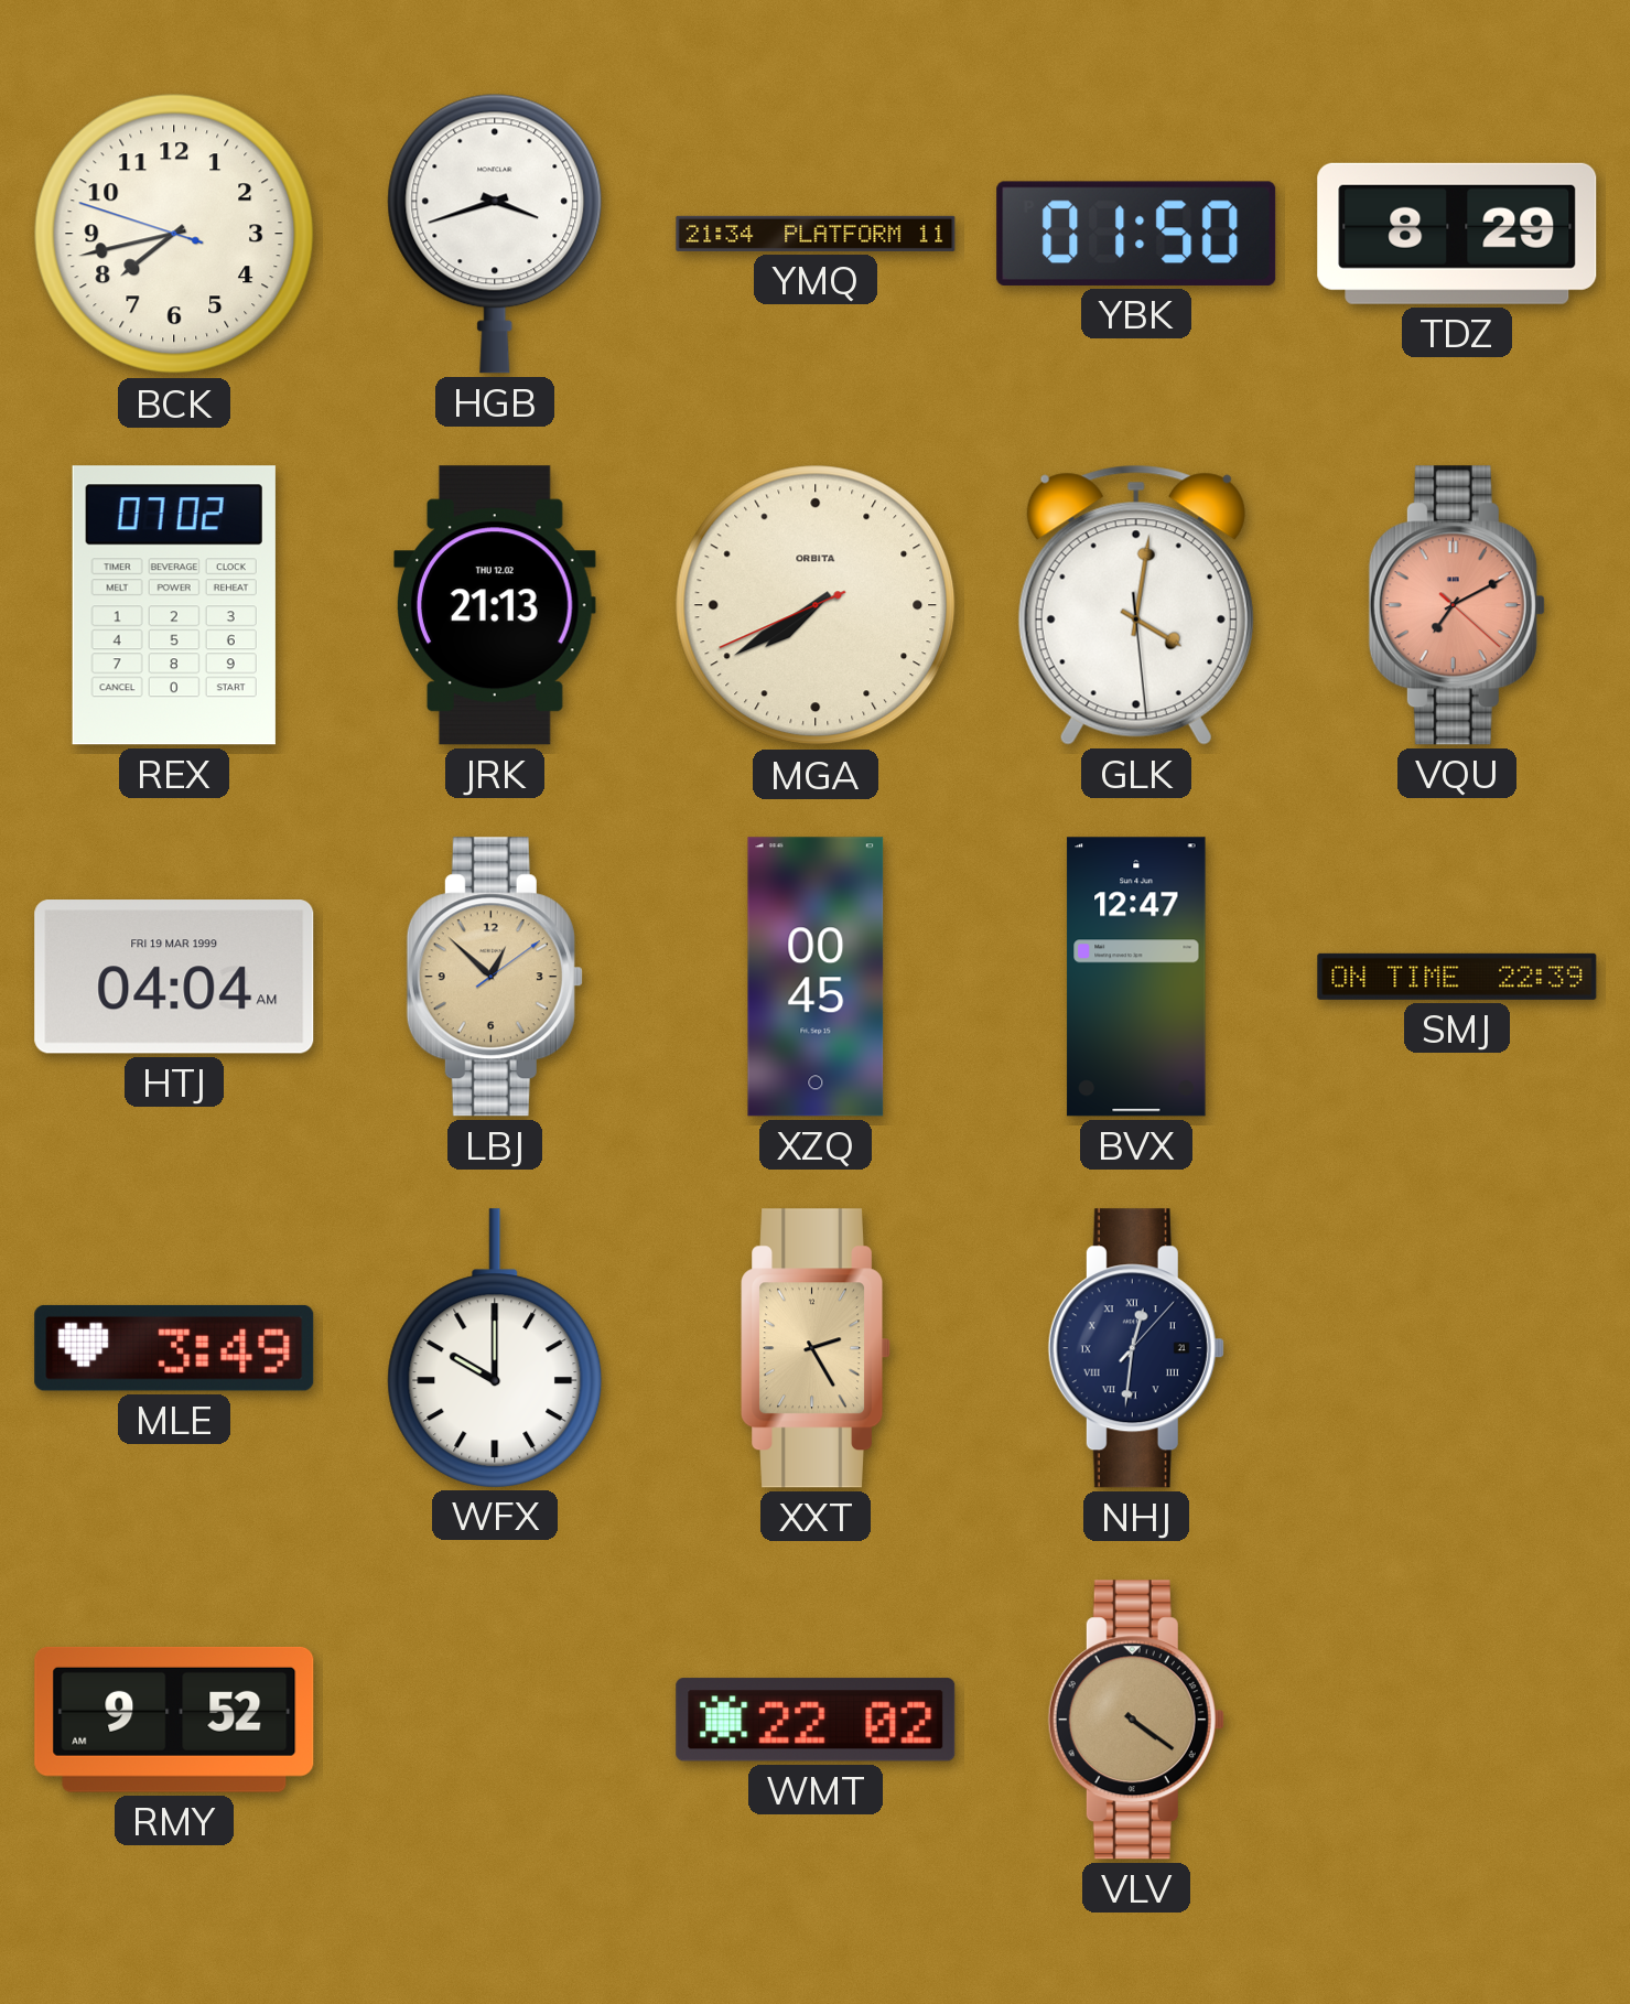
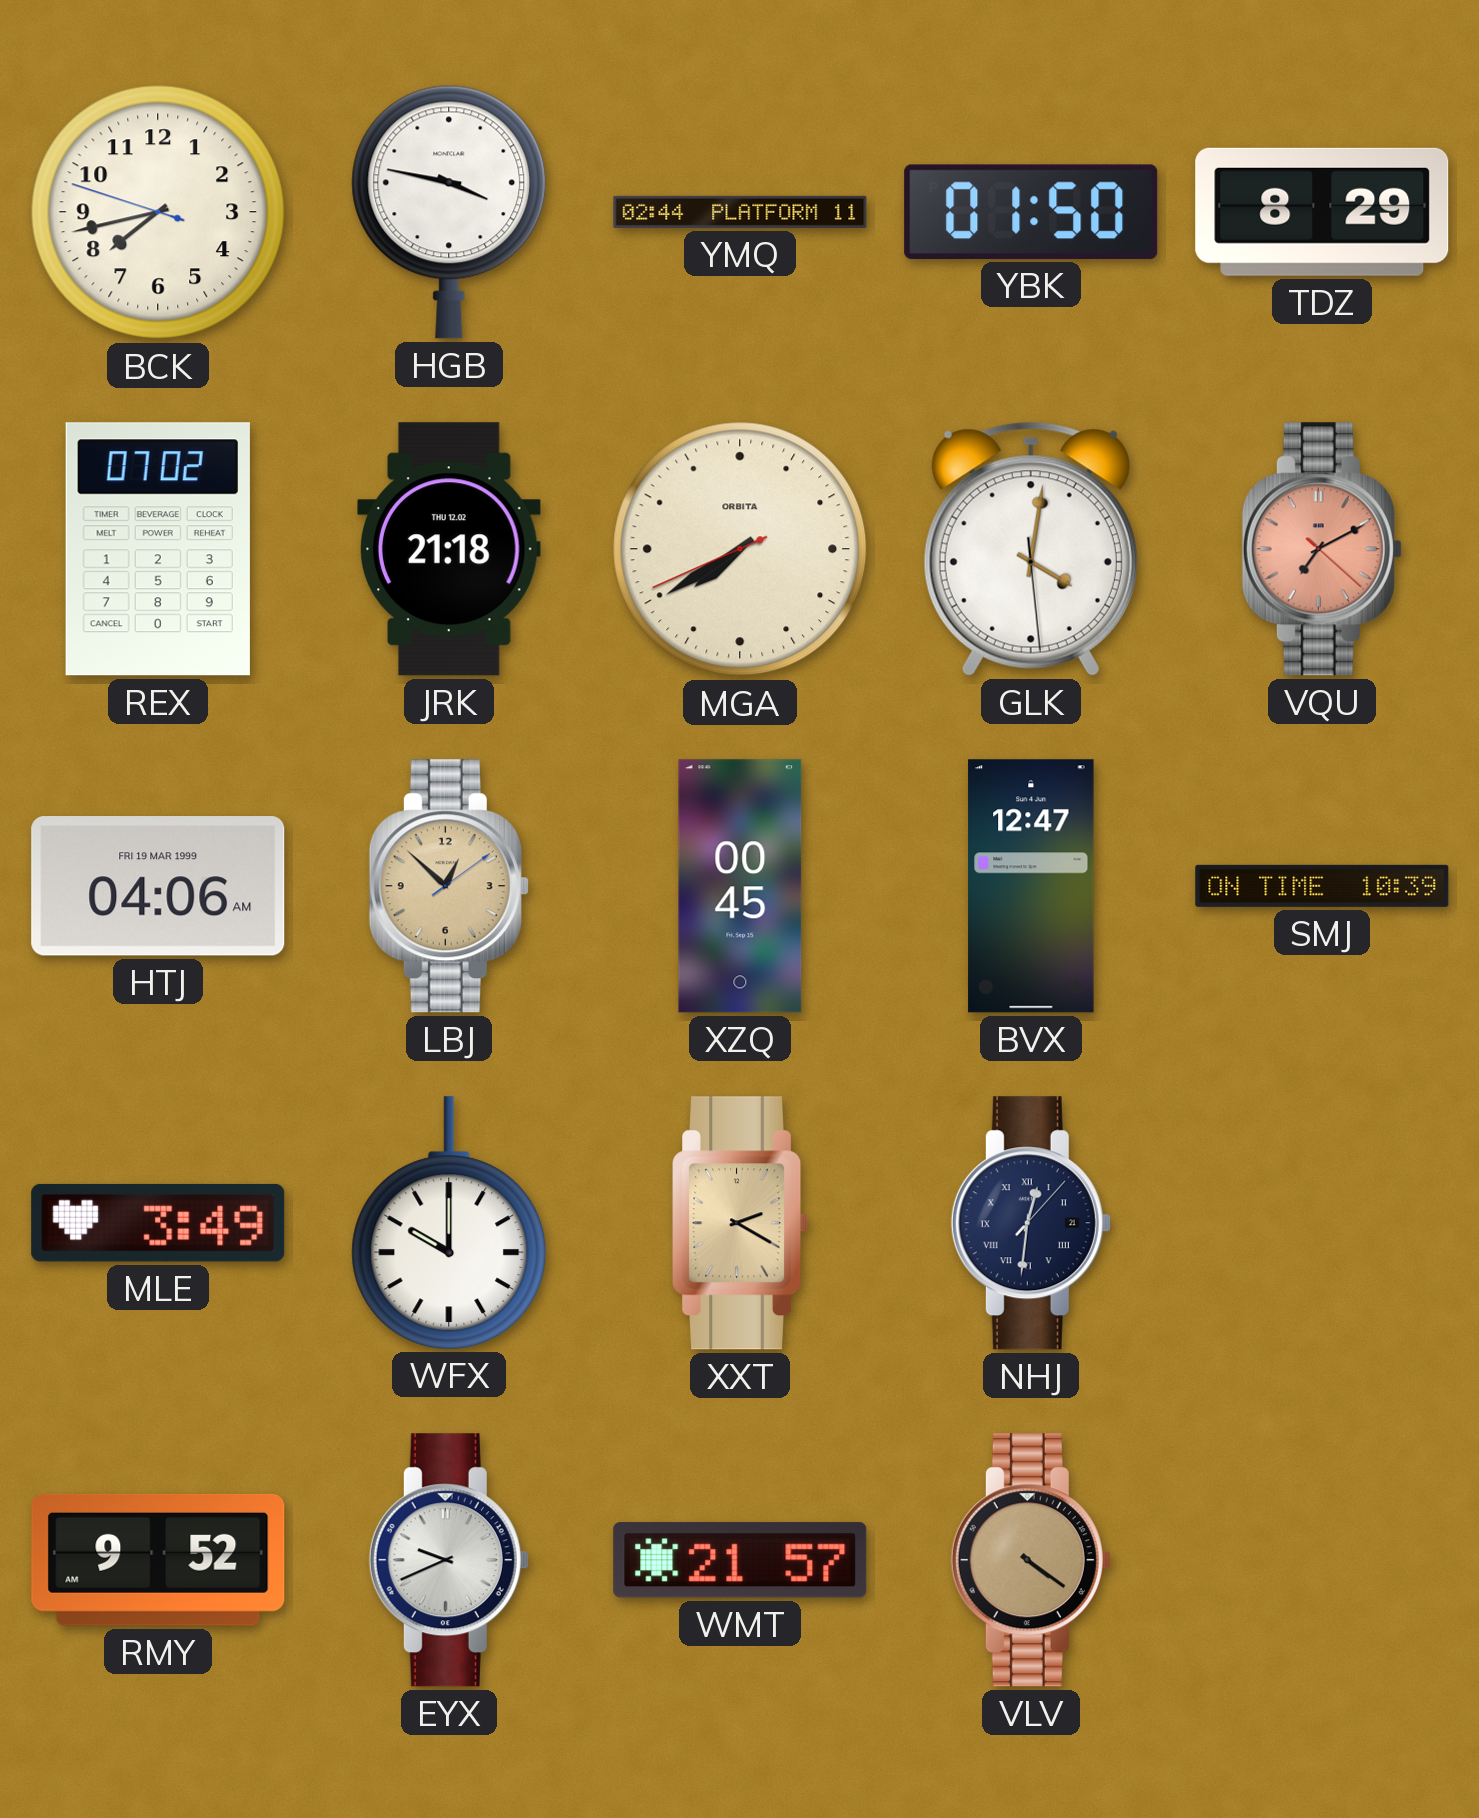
HGB: 3:42 -> 3:47 (449, 212)
YMQ: 21:34 -> 02:44 (740, 212)
JRK: 21:13 -> 21:18 (450, 549)
HTJ: 04:04 -> 04:06 (158, 886)
SMJ: 22:39 -> 10:39 (1322, 886)
XXT: 2:25 -> 2:20 (741, 1223)
EYX: none -> 9:41 (449, 1560)
WMT: 22:02 -> 21:57 (740, 1560)
